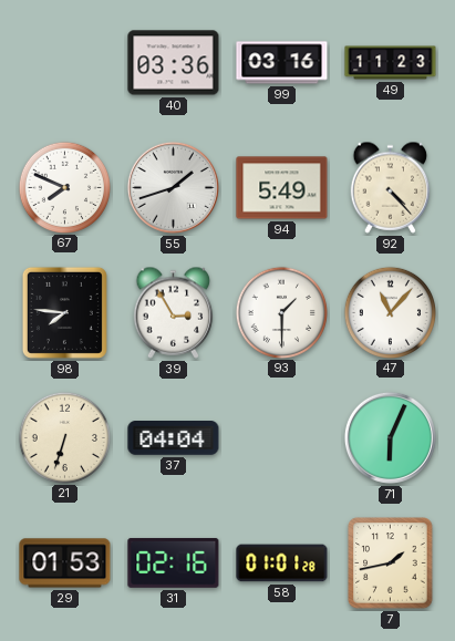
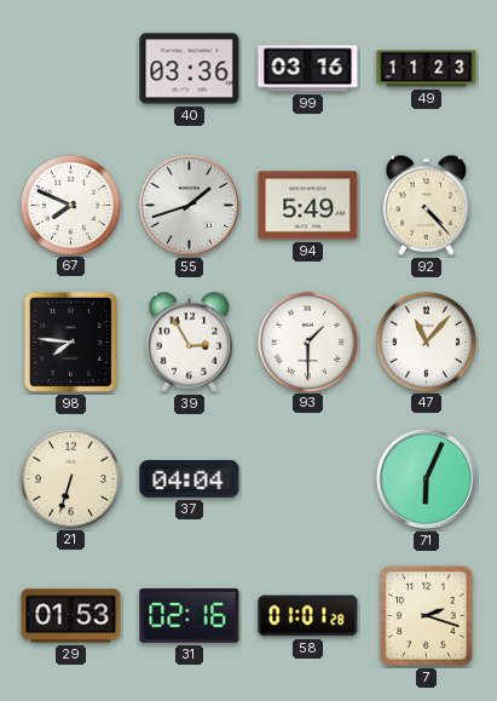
7: 1:43 -> 2:18 (427, 616)
